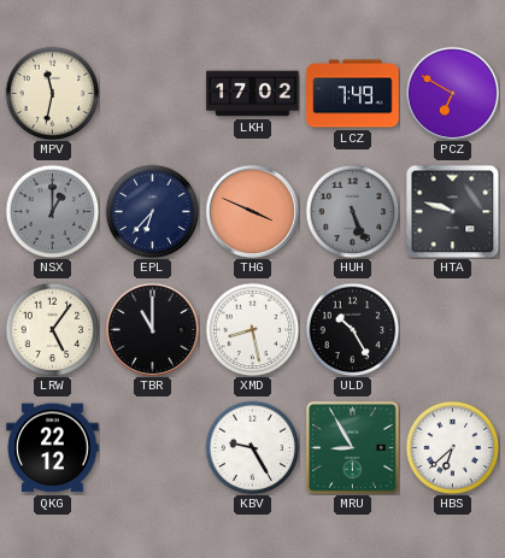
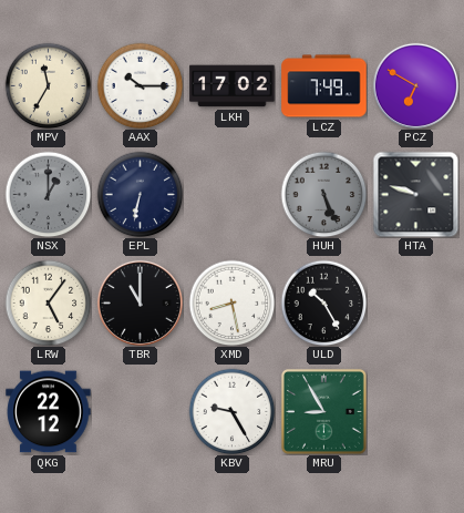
MPV: 11:32 -> 11:35 (48, 85)
AAX: none -> 10:15 (140, 85)
EPL: 6:37 -> 6:32 (140, 194)
THG: 3:49 -> none (252, 211)
HBS: 6:38 -> none (452, 447)
